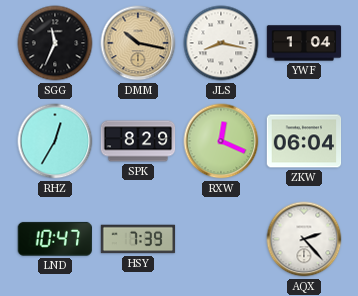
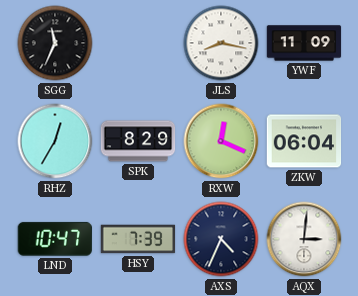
DMM: 10:17 -> none (138, 43)
YWF: 1:04 -> 11:09 (304, 43)
AXS: none -> 4:34 (221, 239)
AQX: 2:23 -> 3:01 (304, 239)
